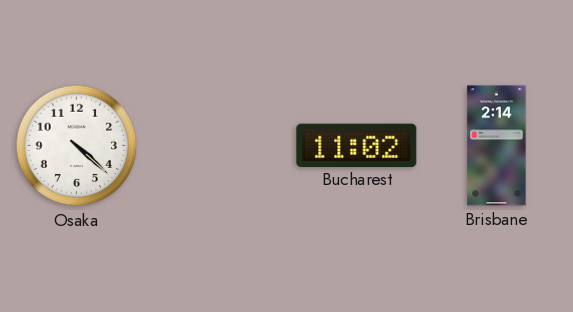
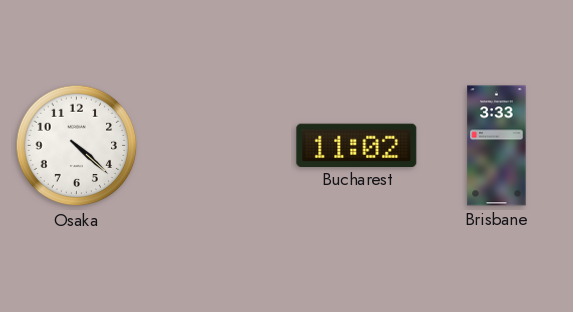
Brisbane: 2:14 -> 3:33 (497, 146)
